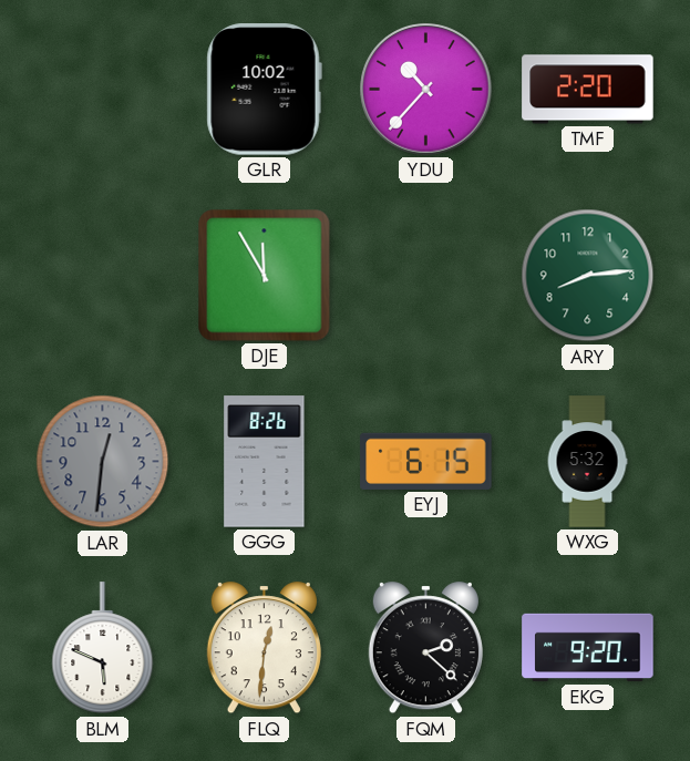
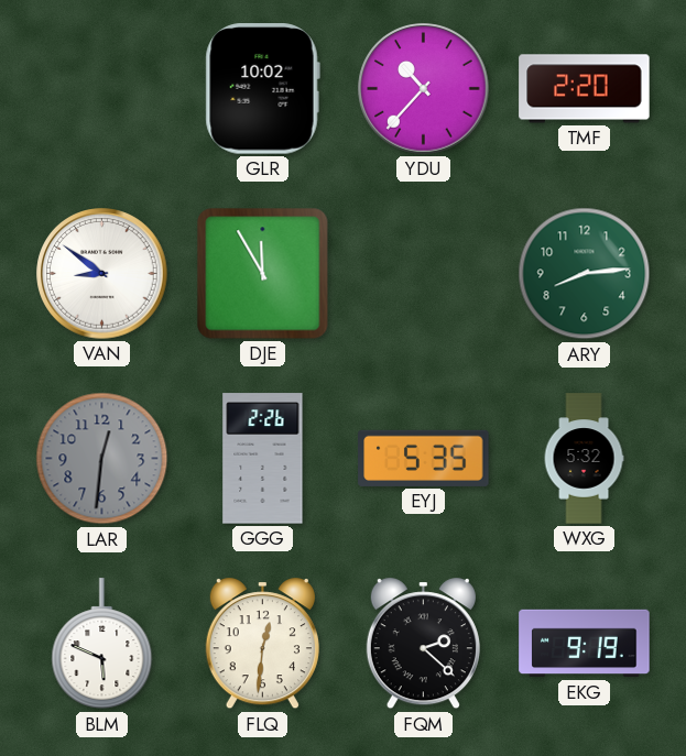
VAN: none -> 8:51 (102, 274)
GGG: 8:26 -> 2:26 (263, 459)
EYJ: 6:15 -> 5:35 (424, 458)
EKG: 9:20 -> 9:19 (585, 644)
